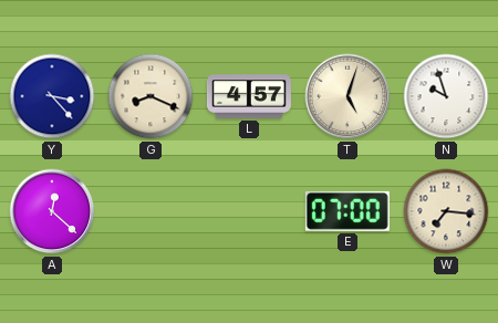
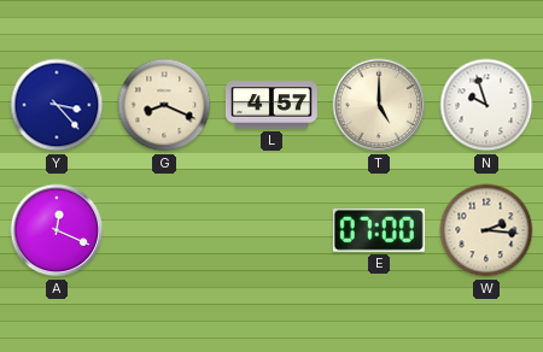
T: 5:03 -> 5:00 (379, 105)
A: 12:22 -> 12:19 (57, 230)
W: 7:16 -> 2:16 (486, 230)
